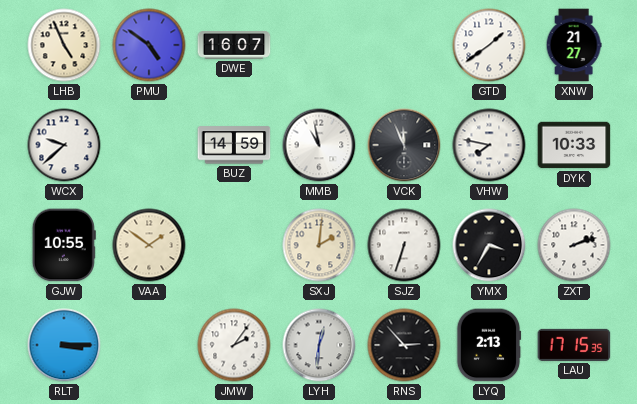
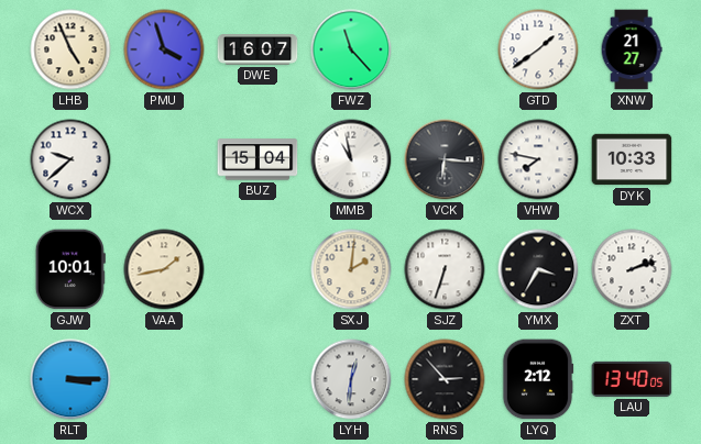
PMU: 4:51 -> 3:57 (164, 49)
FWZ: none -> 11:23 (351, 49)
BUZ: 14:59 -> 15:04 (258, 159)
VCK: 11:56 -> 6:16 (445, 159)
GJW: 10:55 -> 10:01 (70, 269)
VAA: 1:51 -> 1:43 (164, 269)
JMW: 2:06 -> none (234, 345)
LYQ: 2:13 -> 2:12 (538, 379)
LAU: 17:15 -> 13:40 (632, 379)
